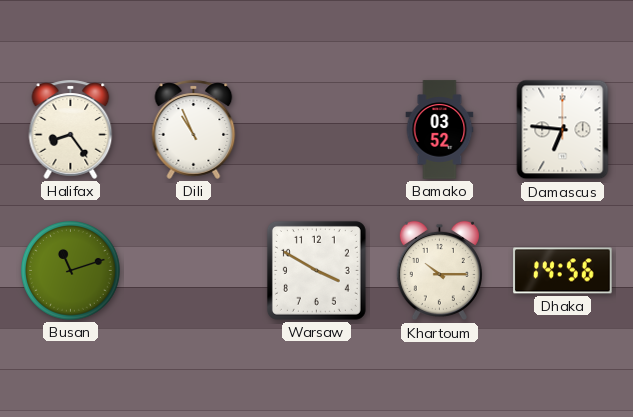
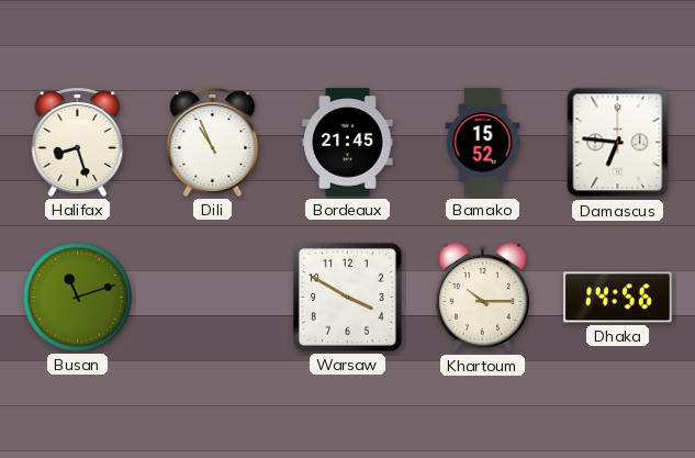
Halifax: 8:24 -> 8:27 (78, 142)
Bordeaux: none -> 21:45 (348, 143)
Bamako: 03:52 -> 15:52 (483, 143)
